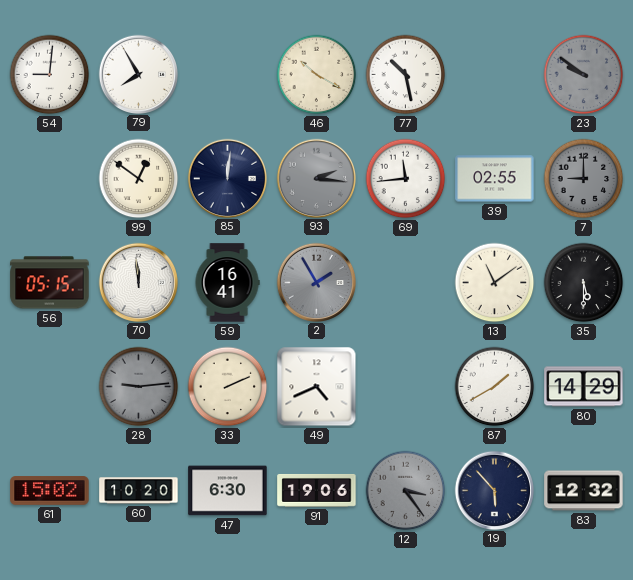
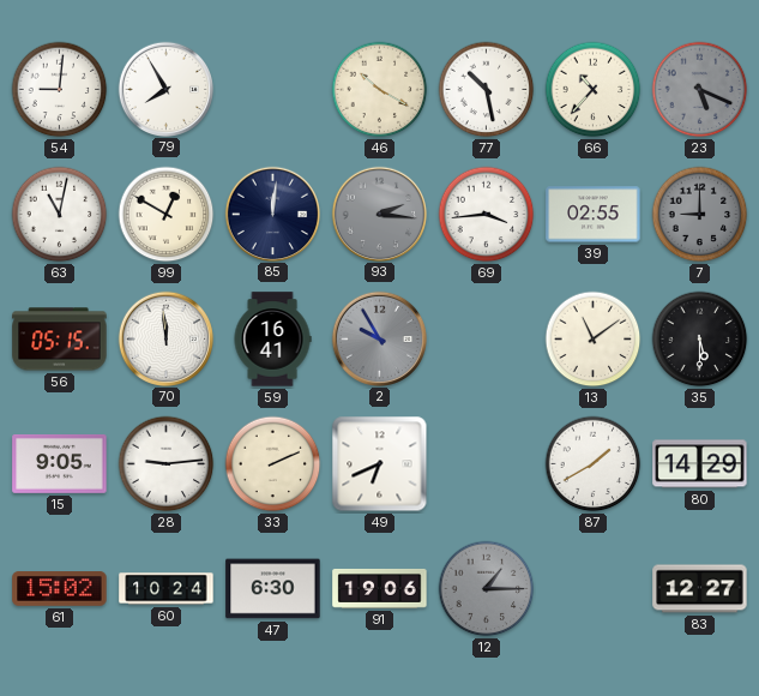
66: none -> 10:37 (594, 90)
23: 9:51 -> 5:19 (700, 90)
63: none -> 11:02 (60, 215)
99: 12:51 -> 12:50 (167, 215)
69: 11:44 -> 3:44 (487, 215)
2: 1:55 -> 9:55 (379, 338)
15: none -> 9:05 (60, 463)
28 dial: grey -> white (167, 464)
49: 4:41 -> 6:41 (380, 464)
60: 10:20 -> 10:24 (167, 589)
12: 3:24 -> 1:15 (487, 589)
19: 5:53 -> none (494, 490)
83: 12:32 -> 12:27 (700, 589)
